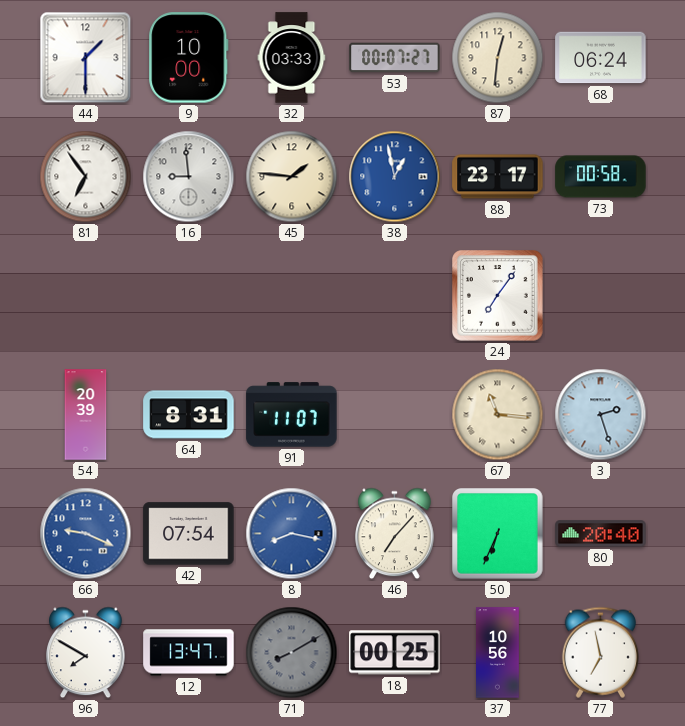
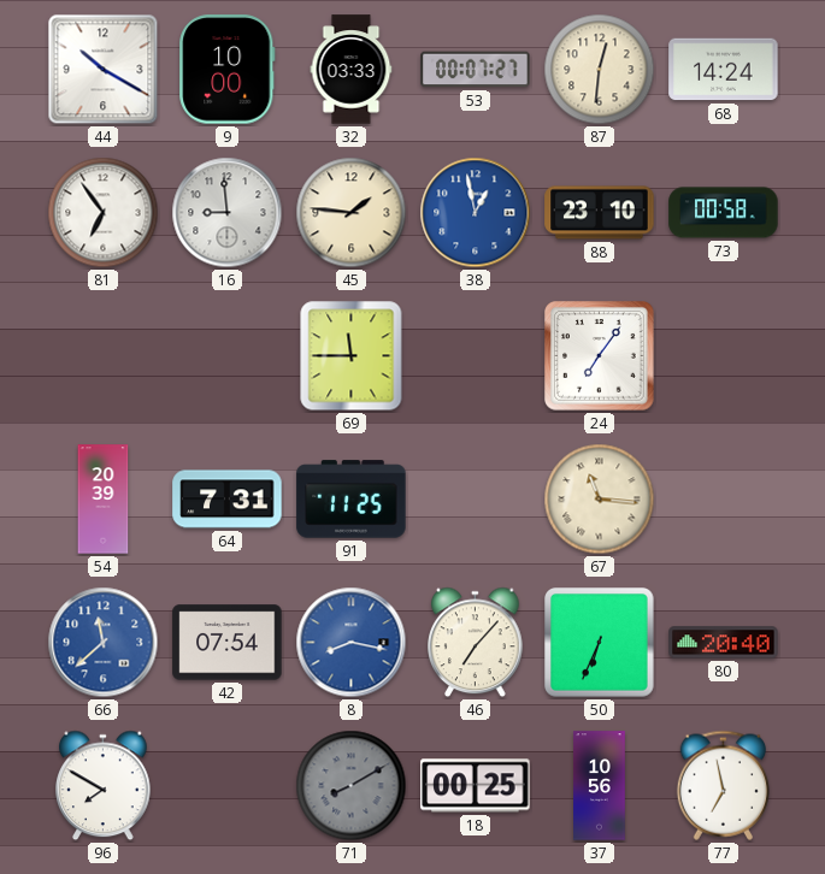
44: 1:30 -> 10:20 (104, 70)
68: 06:24 -> 14:24 (724, 70)
88: 23:17 -> 23:10 (600, 213)
69: none -> 11:45 (352, 356)
64: 8:31 -> 7:31 (228, 500)
91: 11:07 -> 11:25 (352, 500)
3: 2:27 -> none (601, 415)
66: 9:19 -> 11:38 (104, 643)
12: 13:47 -> none (189, 653)
